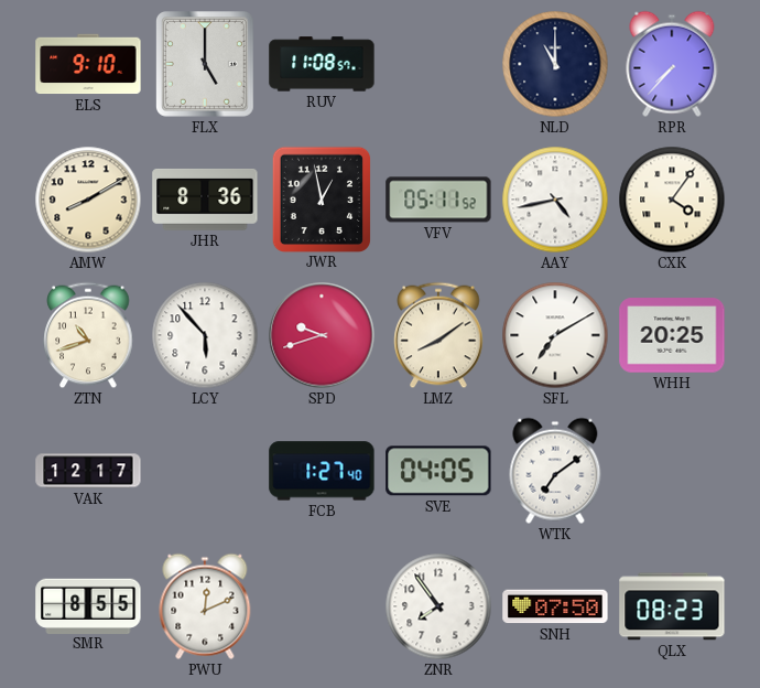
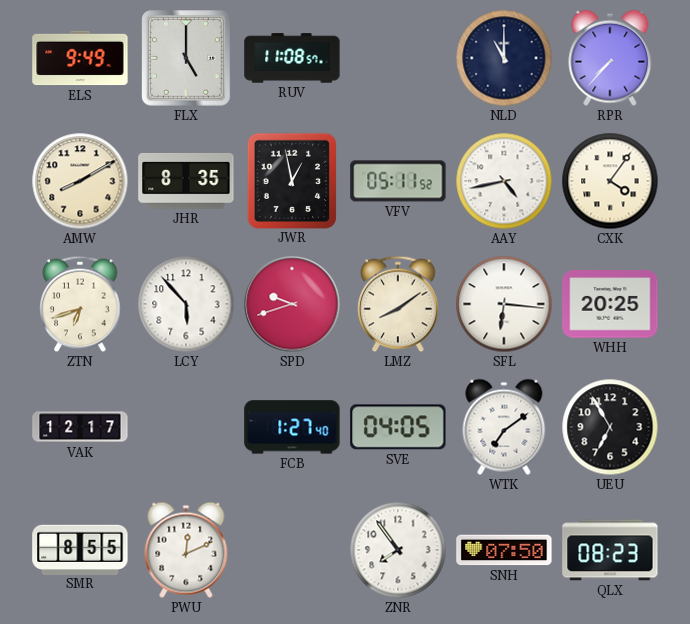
ELS: 9:10 -> 9:49 (80, 58)
JHR: 8:36 -> 8:35 (186, 181)
ZTN: 10:42 -> 6:42 (80, 304)
SFL: 7:10 -> 6:16 (504, 304)
UEU: none -> 6:55 (610, 427)
